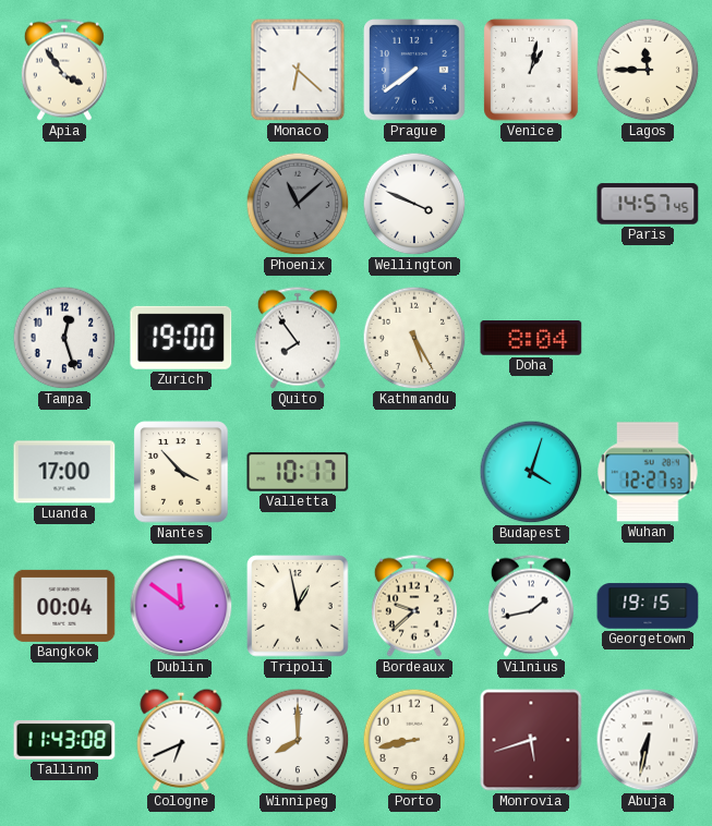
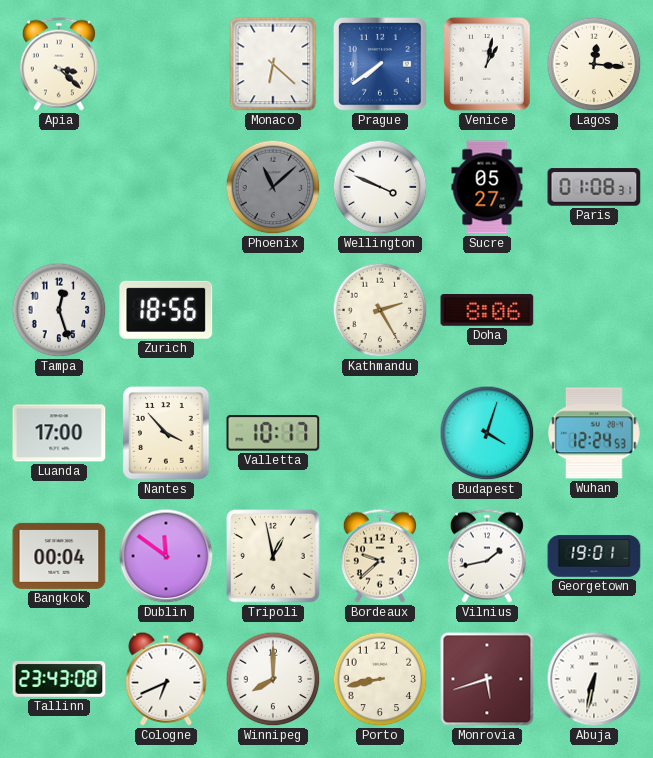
Apia: 3:54 -> 3:22 (59, 64)
Lagos: 11:45 -> 12:16 (594, 64)
Sucre: none -> 05:27 (487, 187)
Paris: 14:57 -> 01:08 (594, 187)
Zurich: 19:00 -> 18:56 (166, 310)
Quito: 7:54 -> none (298, 338)
Kathmandu: 5:25 -> 2:25 (380, 310)
Doha: 8:04 -> 8:06 (487, 310)
Wuhan: 12:27 -> 12:24 (594, 433)
Georgetown: 19:15 -> 19:01 (594, 556)
Tallinn: 11:43 -> 23:43 (59, 680)
